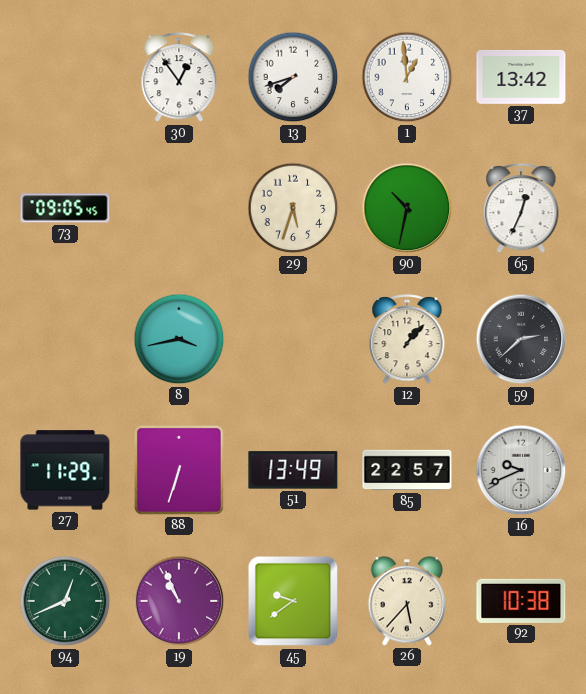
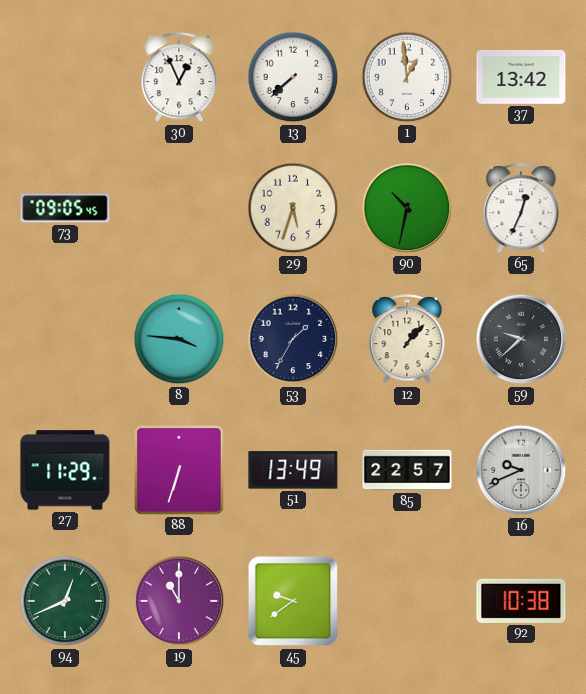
30: 12:54 -> 12:56 (179, 78)
13: 7:42 -> 7:38 (293, 77)
8: 3:43 -> 3:46 (179, 339)
53: none -> 1:35 (293, 339)
59: 2:38 -> 9:38 (521, 339)
19: 10:56 -> 11:00 (179, 601)
26: 5:37 -> none (407, 601)
